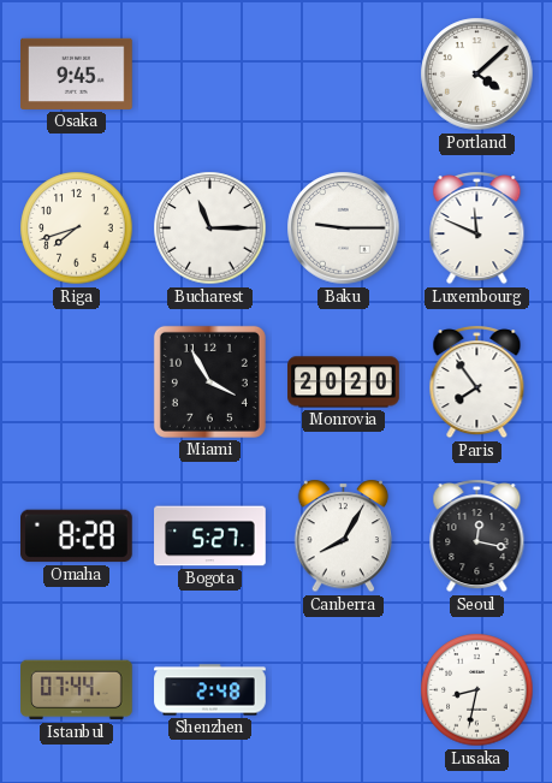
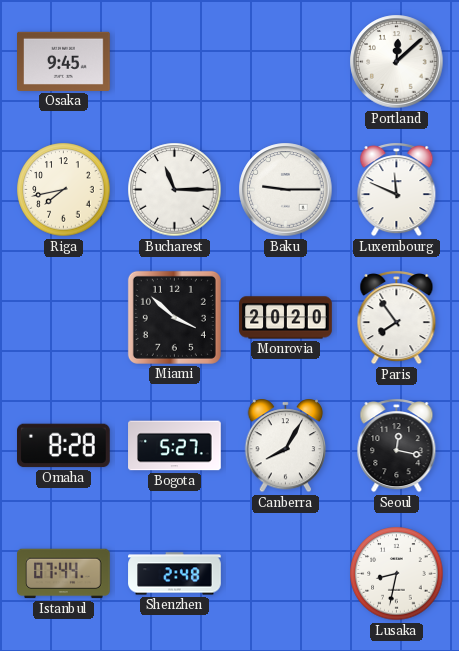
Portland: 4:08 -> 12:08 (397, 62)
Riga: 7:42 -> 7:43 (64, 190)
Miami: 3:55 -> 3:52 (174, 317)
